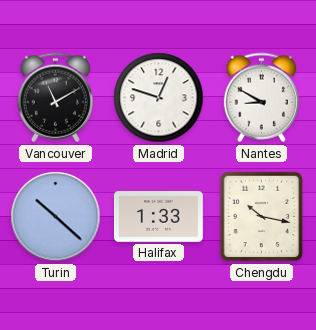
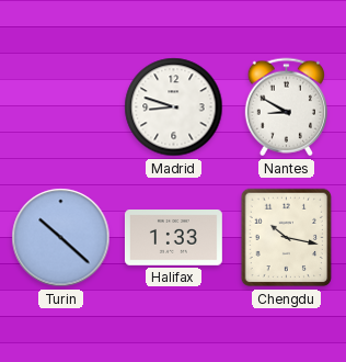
Vancouver: 11:10 -> none (55, 98)
Madrid: 12:48 -> 8:48 (174, 108)
